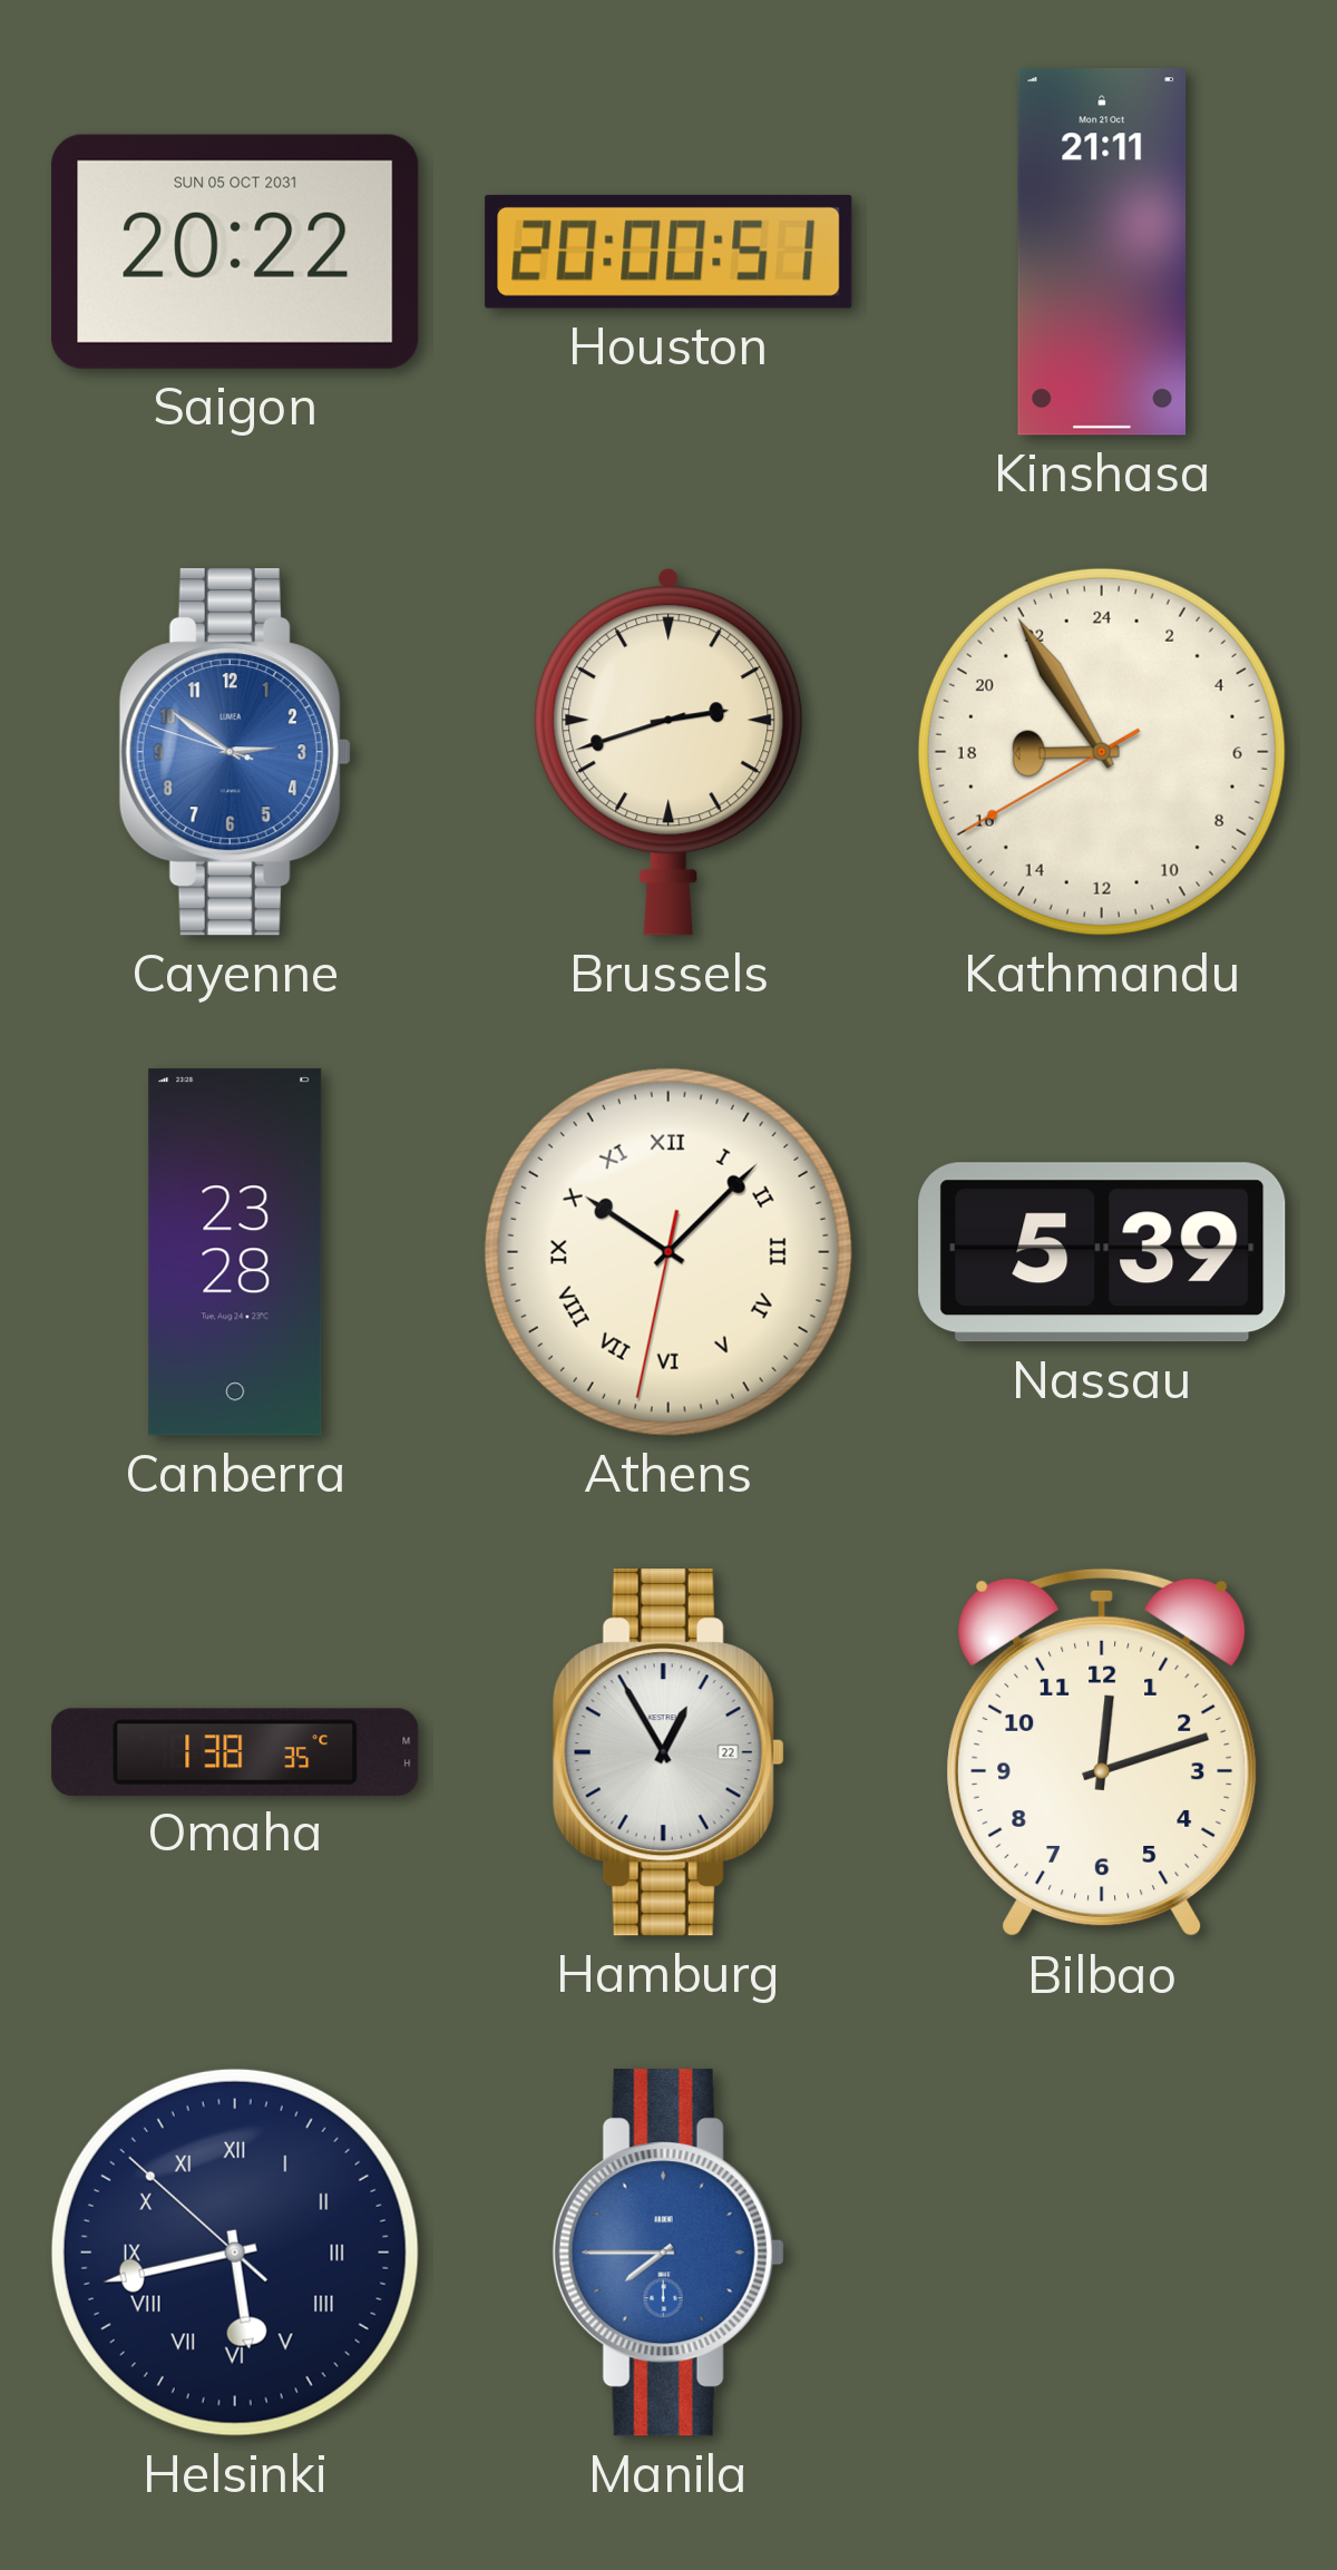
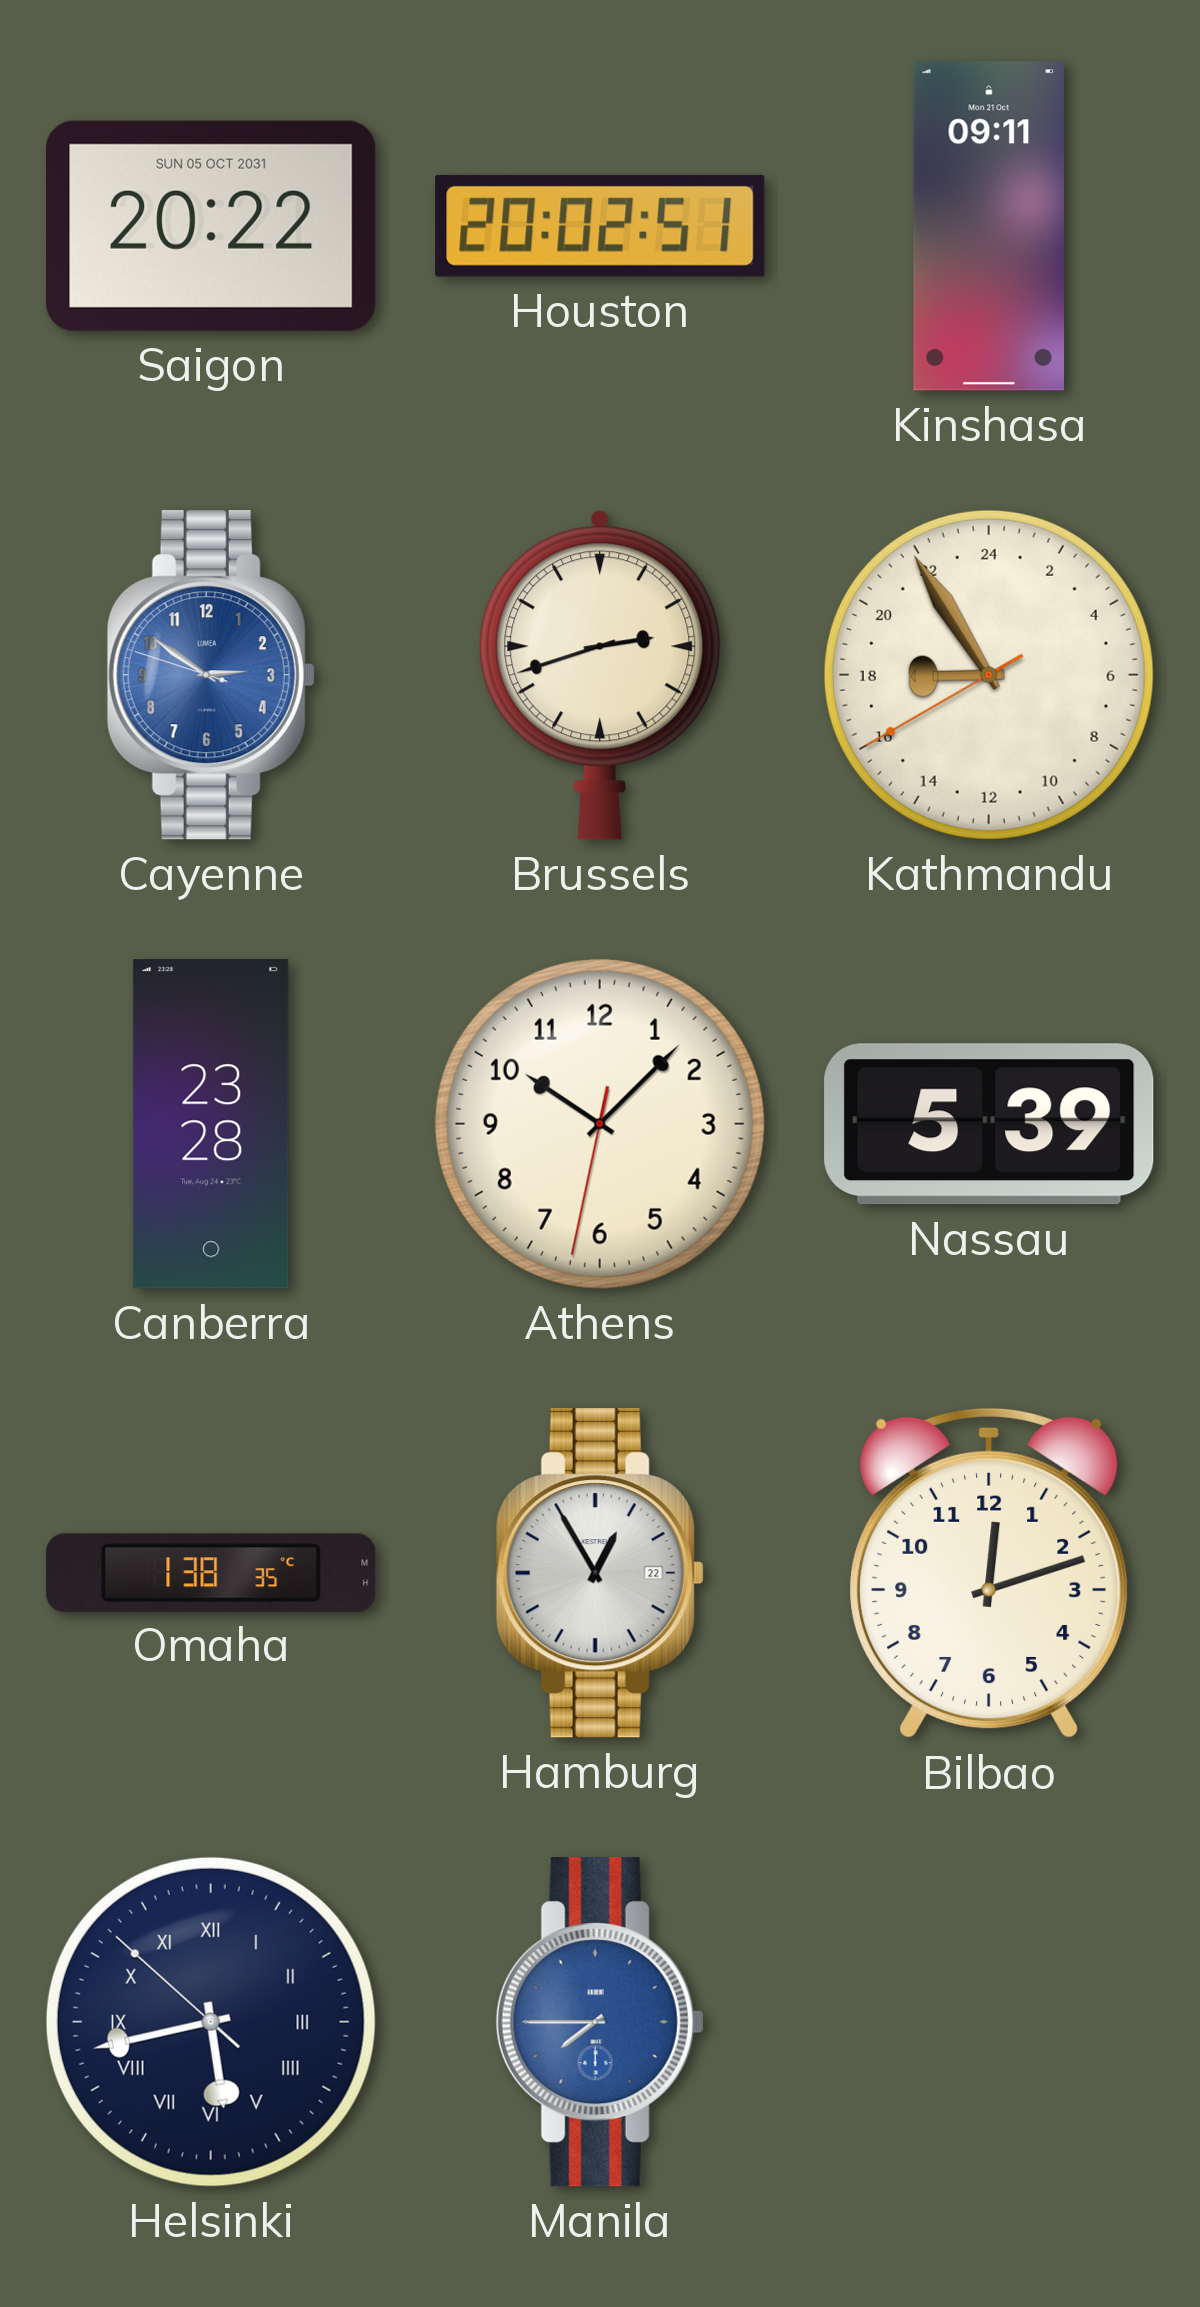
Houston: 20:00 -> 20:02 (600, 226)
Kinshasa: 21:11 -> 09:11 (989, 226)
Athens numerals: Roman -> Arabic (600, 1124)
